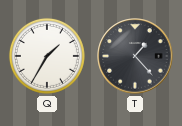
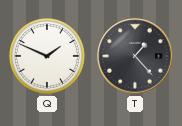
Q: 1:35 -> 1:49 (47, 56)
